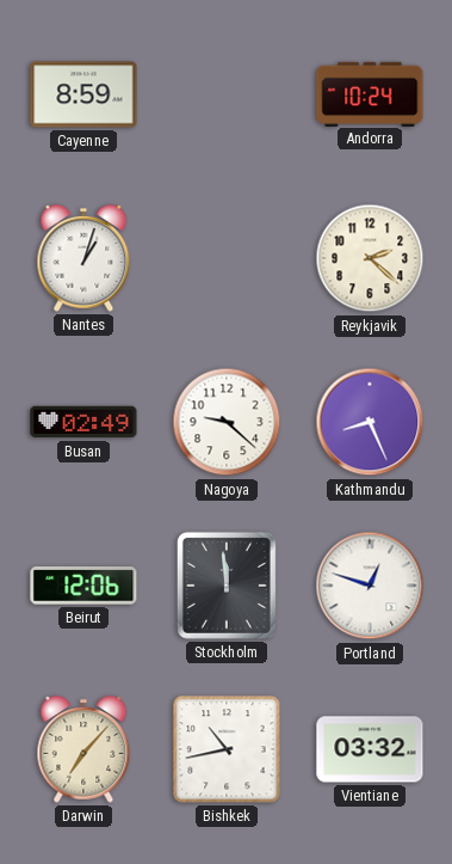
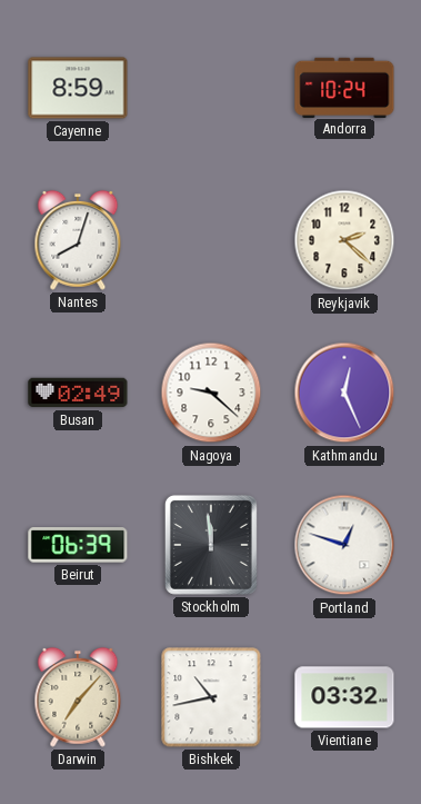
Nantes: 1:03 -> 8:03 (78, 240)
Kathmandu: 8:26 -> 12:26 (344, 393)
Beirut: 12:06 -> 06:39 (78, 545)
